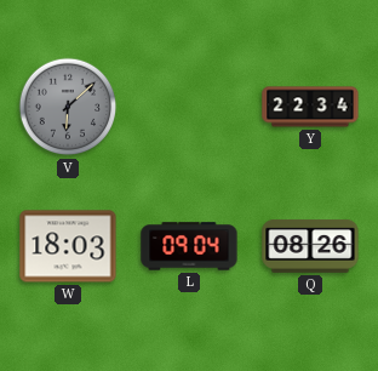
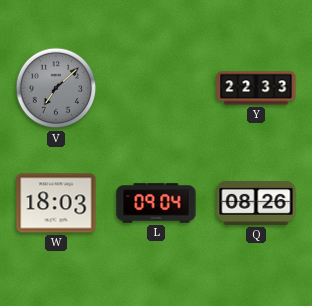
V: 6:08 -> 7:08 (56, 88)
Y: 22:34 -> 22:33 (256, 88)
